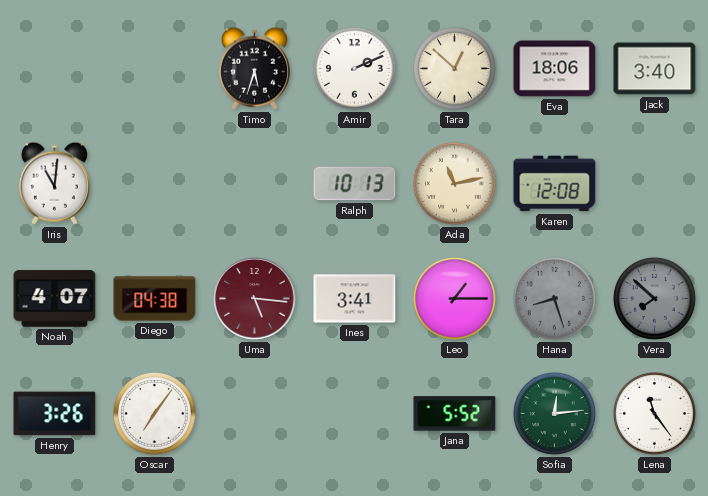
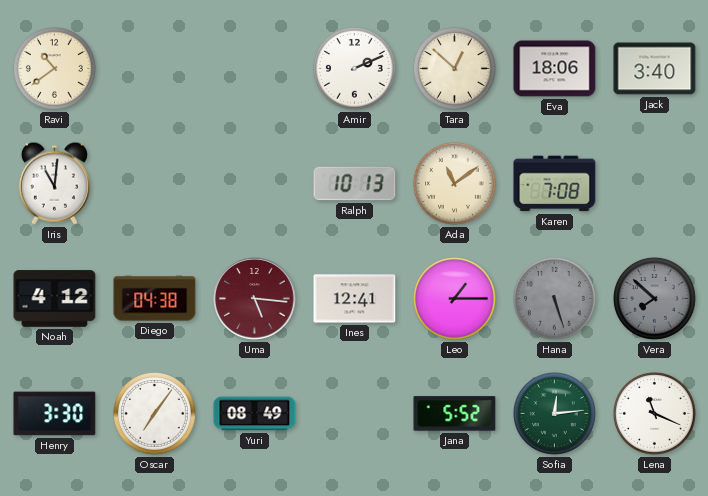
Ravi: none -> 10:39 (54, 68)
Timo: 5:33 -> none (254, 68)
Ada: 11:13 -> 11:09 (454, 183)
Karen: 12:08 -> 7:08 (555, 184)
Noah: 4:07 -> 4:12 (55, 299)
Ines: 3:41 -> 12:41 (355, 299)
Hana: 8:27 -> 5:27 (554, 298)
Henry: 3:26 -> 3:30 (55, 414)
Yuri: none -> 08:49 (255, 414)
Lena: 11:24 -> 11:19 (654, 413)
